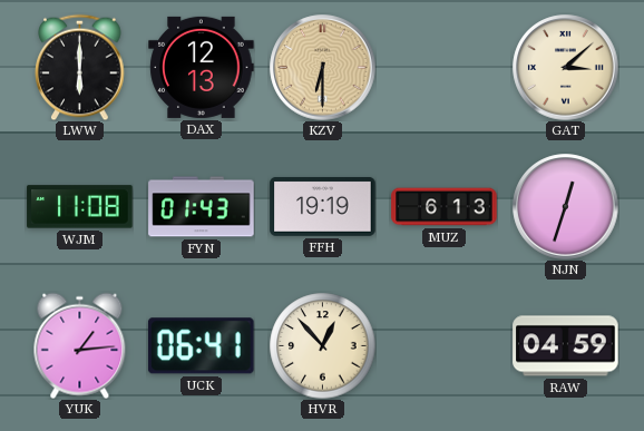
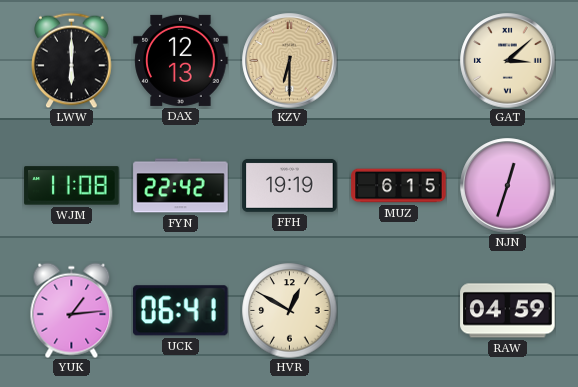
FYN: 01:43 -> 22:42 (181, 186)
MUZ: 6:13 -> 6:15 (399, 186)
HVR: 12:53 -> 12:50 (289, 310)
